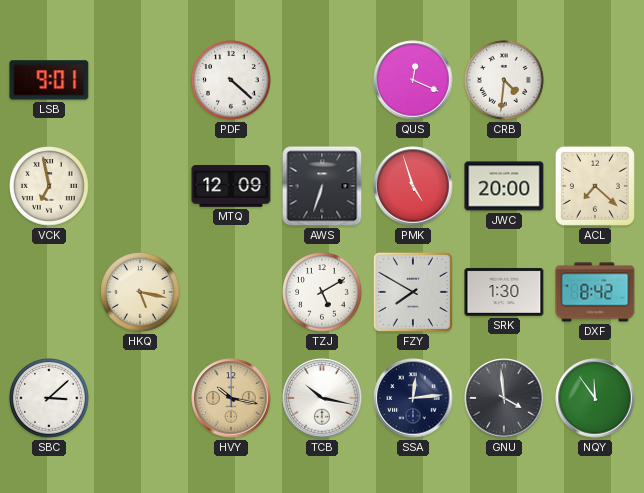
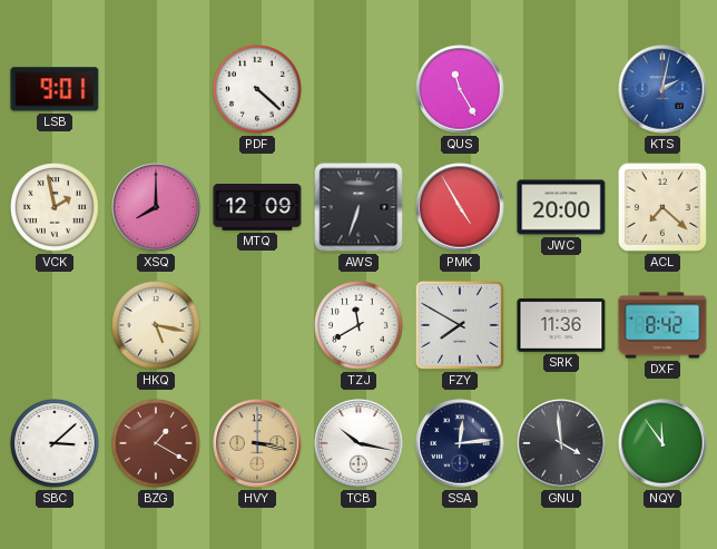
QUS: 12:19 -> 11:25 (460, 89)
CRB: 4:31 -> none (504, 80)
KTS: none -> 2:02 (662, 89)
VCK: 6:58 -> 1:58 (55, 207)
XSQ: none -> 8:00 (156, 207)
PMK: 4:57 -> 4:55 (460, 207)
TZJ: 5:10 -> 11:40 (358, 325)
SRK: 1:30 -> 11:36 (561, 325)
BZG: none -> 1:20 (156, 443)
HVY: 10:17 -> 3:17 (257, 443)
